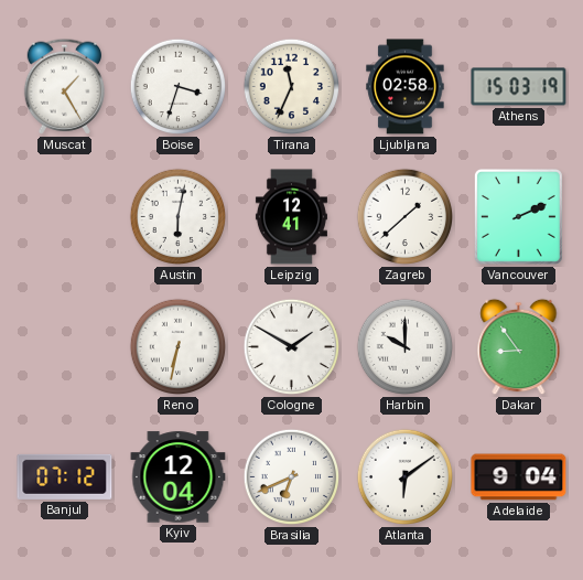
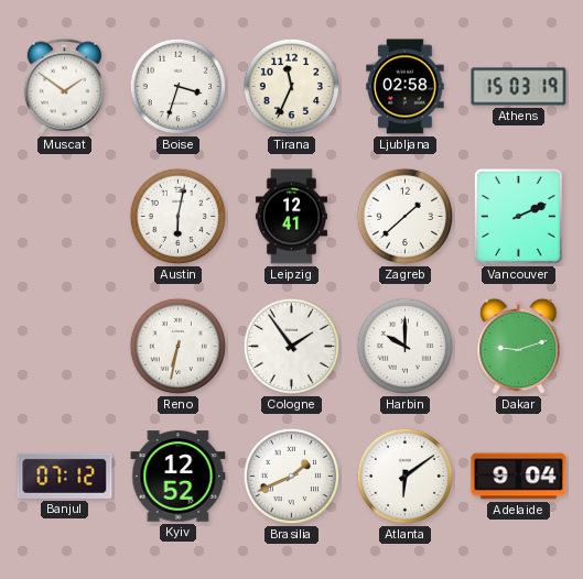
Muscat: 1:25 -> 1:51 (65, 86)
Cologne: 1:50 -> 1:54 (292, 347)
Dakar: 8:54 -> 9:12 (519, 347)
Kyiv: 12:04 -> 12:52 (179, 477)
Brasilia: 6:41 -> 1:41 (292, 477)
